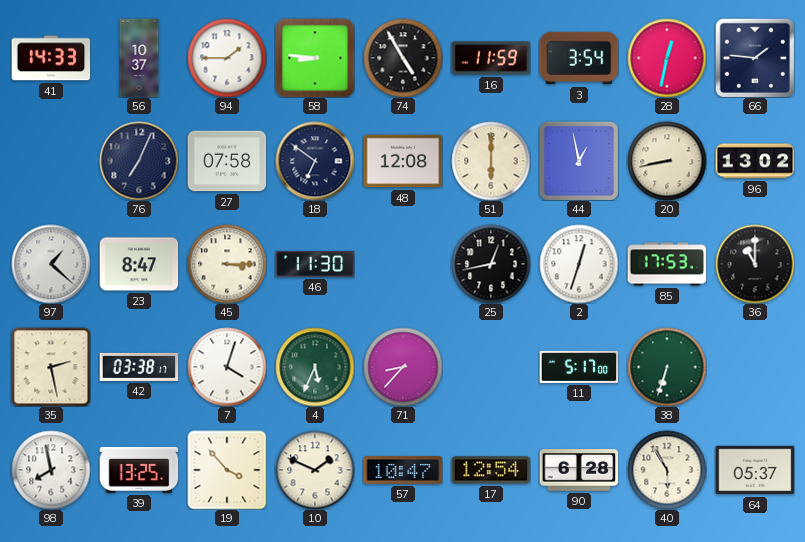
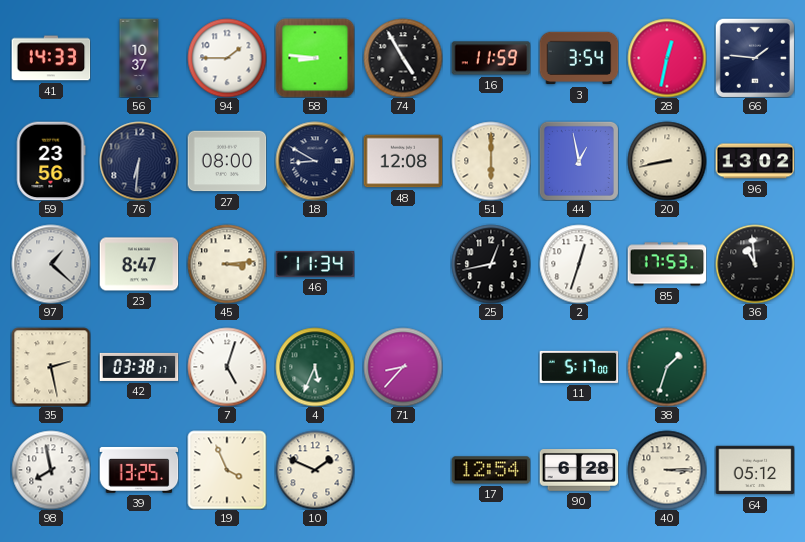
59: none -> 23:56 (51, 161)
76: 7:04 -> 6:31 (139, 161)
27: 07:58 -> 08:00 (227, 161)
18: 6:51 -> 8:50 (315, 161)
45: 3:15 -> 3:14 (227, 264)
46: 11:30 -> 11:34 (315, 264)
36: 11:00 -> 10:59 (755, 264)
7: 4:03 -> 5:03 (227, 367)
38: 6:33 -> 1:33 (667, 367)
19: 3:53 -> 3:56 (227, 470)
57: 10:47 -> none (403, 470)
40: 5:55 -> 3:15 (667, 470)
64: 05:37 -> 05:12 (755, 470)
